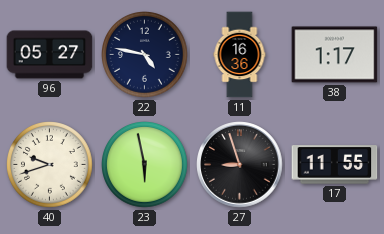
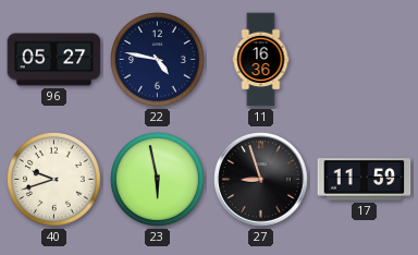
38: 1:17 -> none (335, 55)
17: 11:55 -> 11:59 (365, 180)
